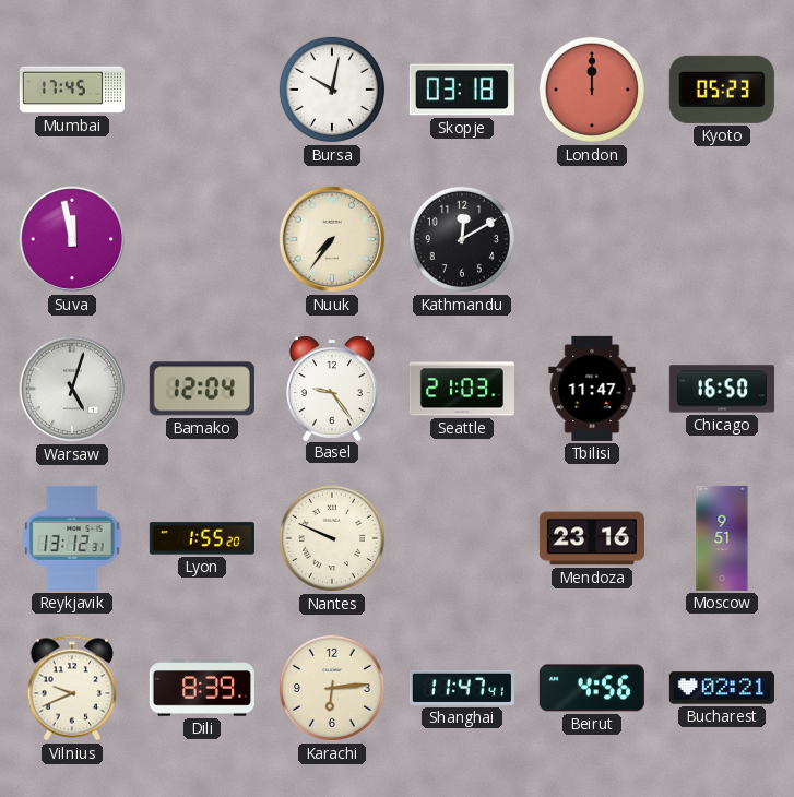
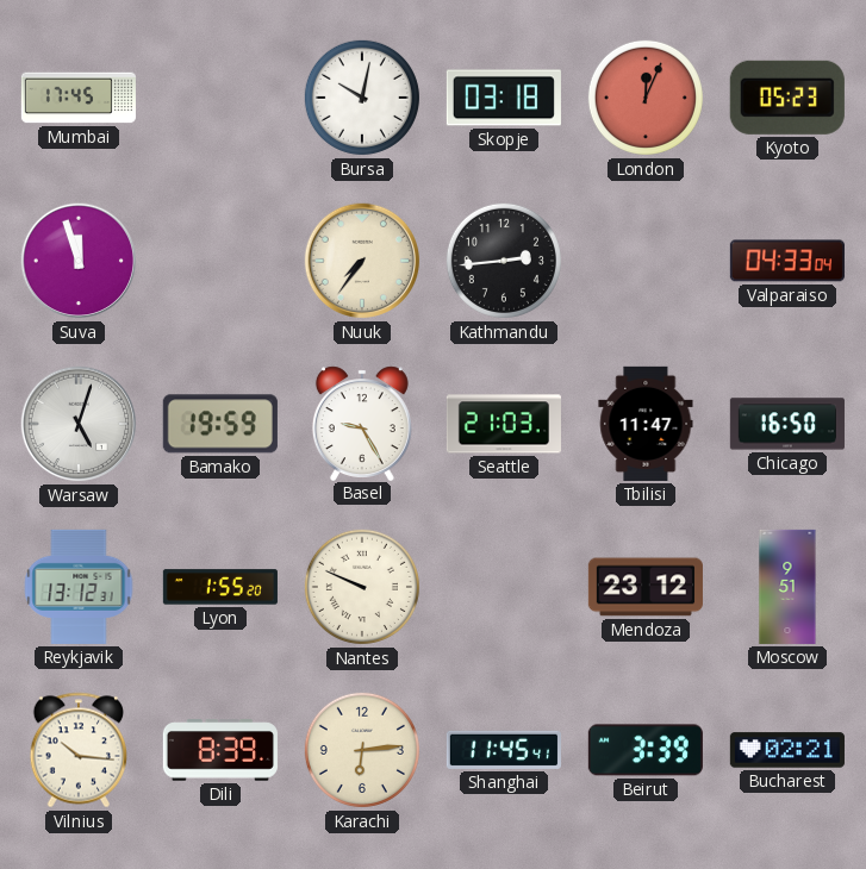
London: 12:00 -> 12:04 (646, 98)
Suva: 11:58 -> 11:57 (79, 261)
Kathmandu: 12:10 -> 2:44 (504, 261)
Valparaiso: none -> 04:33 (787, 261)
Bamako: 12:04 -> 19:59 (220, 424)
Basel: 9:24 -> 9:25 (362, 423)
Mendoza: 23:16 -> 23:12 (646, 587)
Vilnius: 9:41 -> 10:16 (79, 750)
Shanghai: 11:47 -> 11:45 (504, 750)
Beirut: 4:56 -> 3:39 (646, 750)
